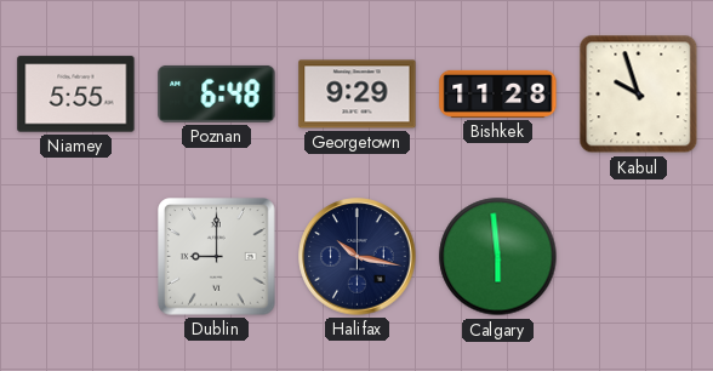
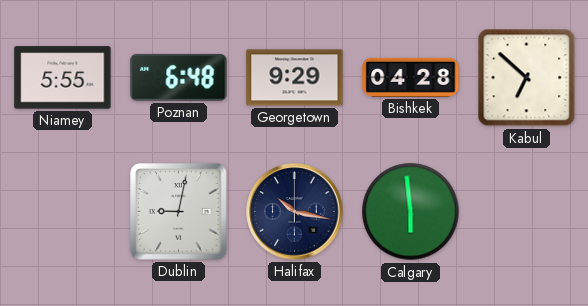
Bishkek: 11:28 -> 04:28 (411, 77)
Kabul: 9:57 -> 6:52 (527, 78)
Dublin: 9:00 -> 9:02 (179, 212)
